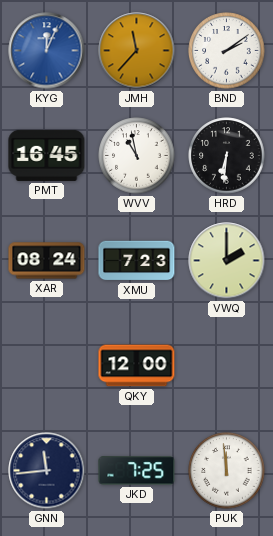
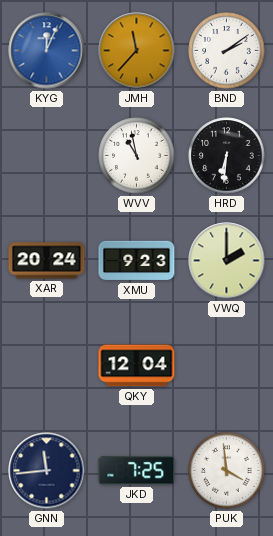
PMT: 16:45 -> none (47, 155)
XAR: 08:24 -> 20:24 (47, 261)
XMU: 7:23 -> 9:23 (137, 261)
QKY: 12:00 -> 12:04 (137, 366)
PUK: 11:59 -> 3:59 (227, 471)
